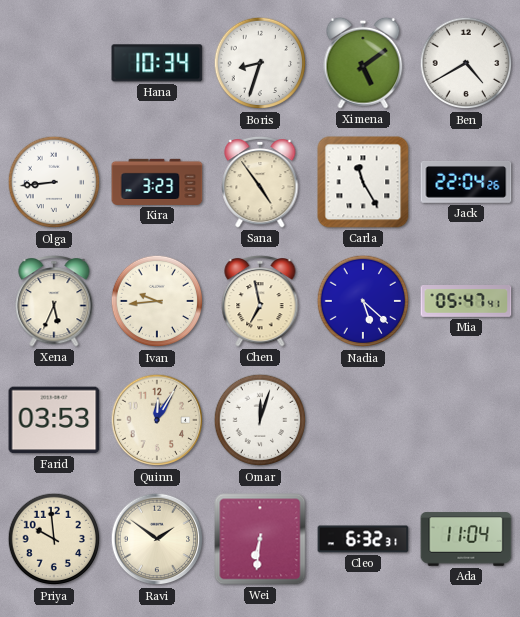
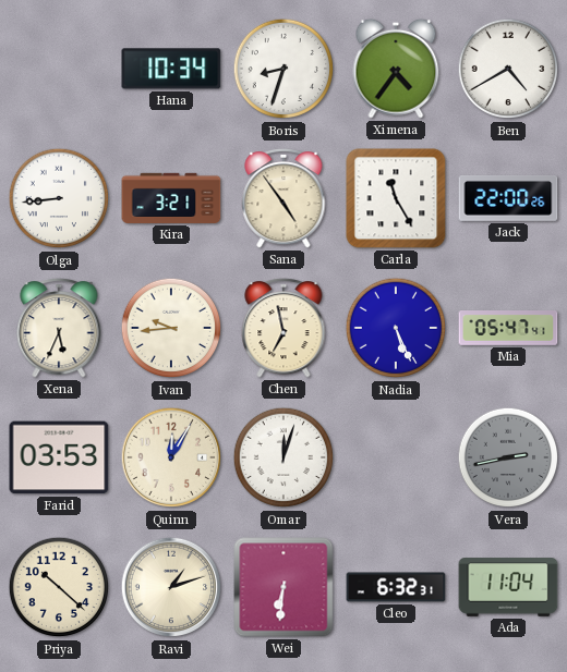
Ximena: 5:09 -> 4:36 (396, 69)
Kira: 3:23 -> 3:21 (171, 198)
Jack: 22:04 -> 22:00 (508, 198)
Nadia: 5:22 -> 5:26 (396, 328)
Vera: none -> 2:43 (508, 457)
Priya: 9:59 -> 10:22 (59, 587)
Ravi: 1:51 -> 1:12 (171, 587)
